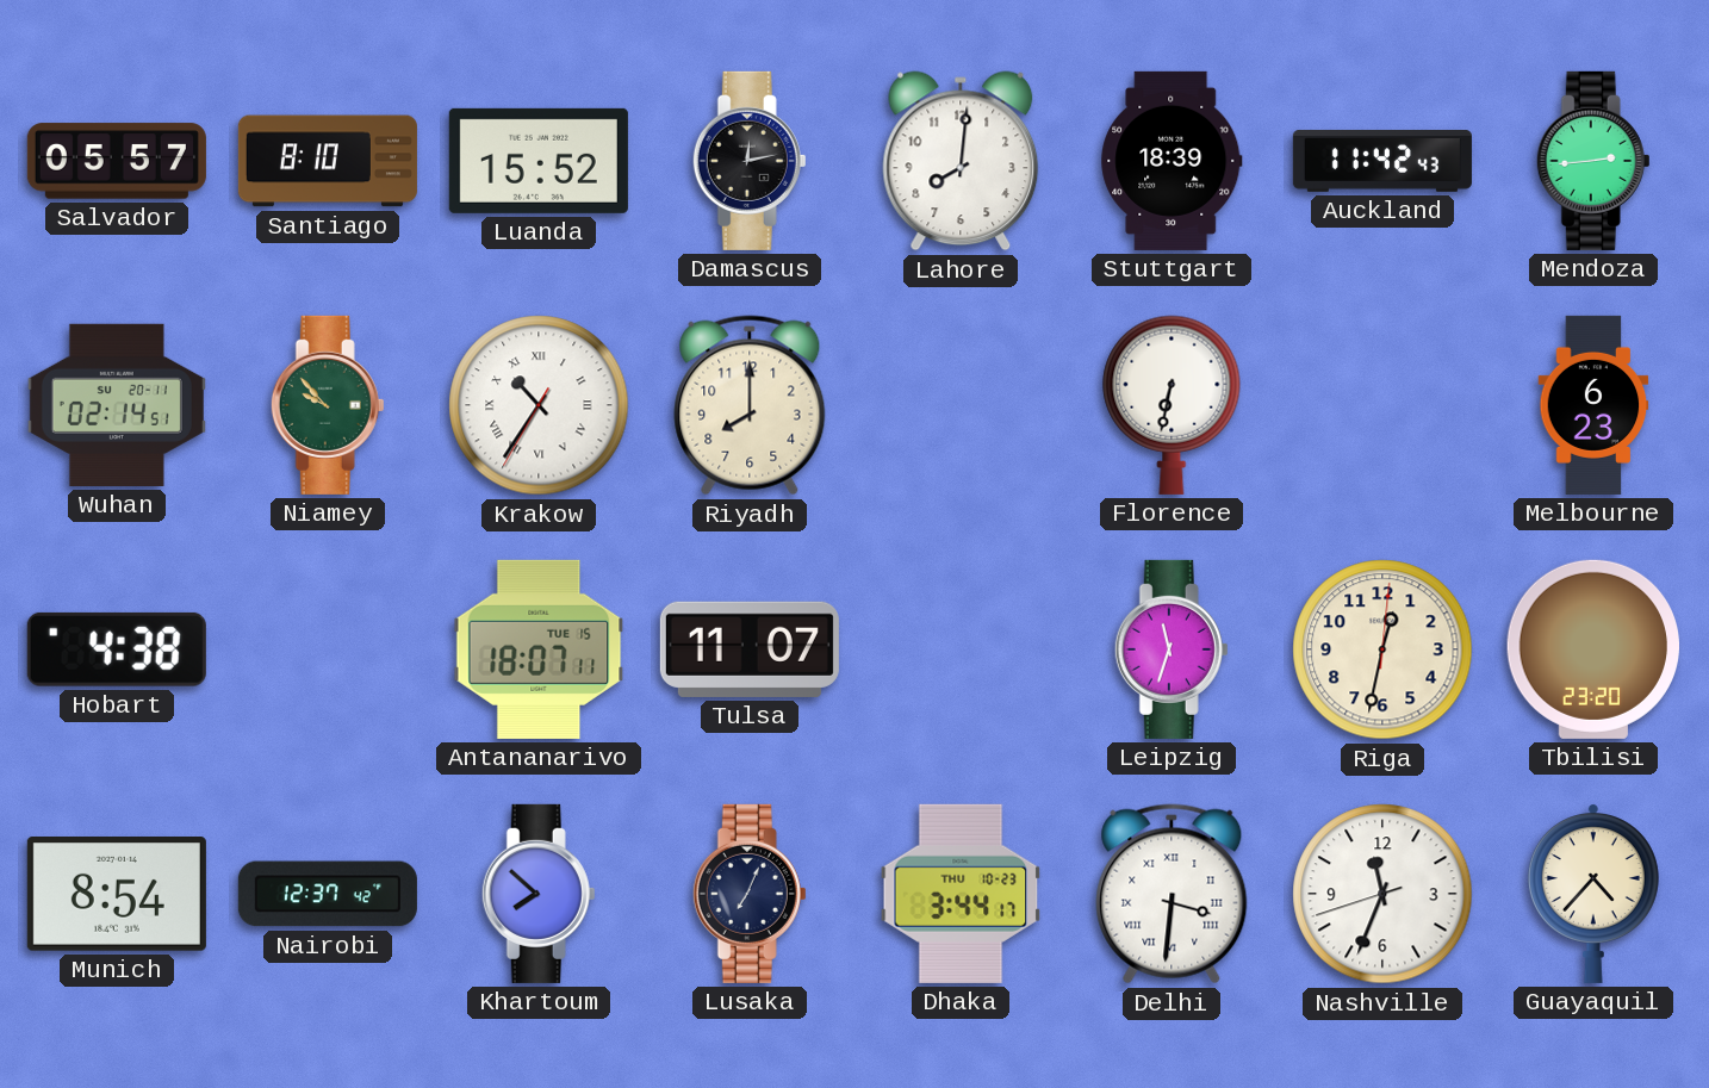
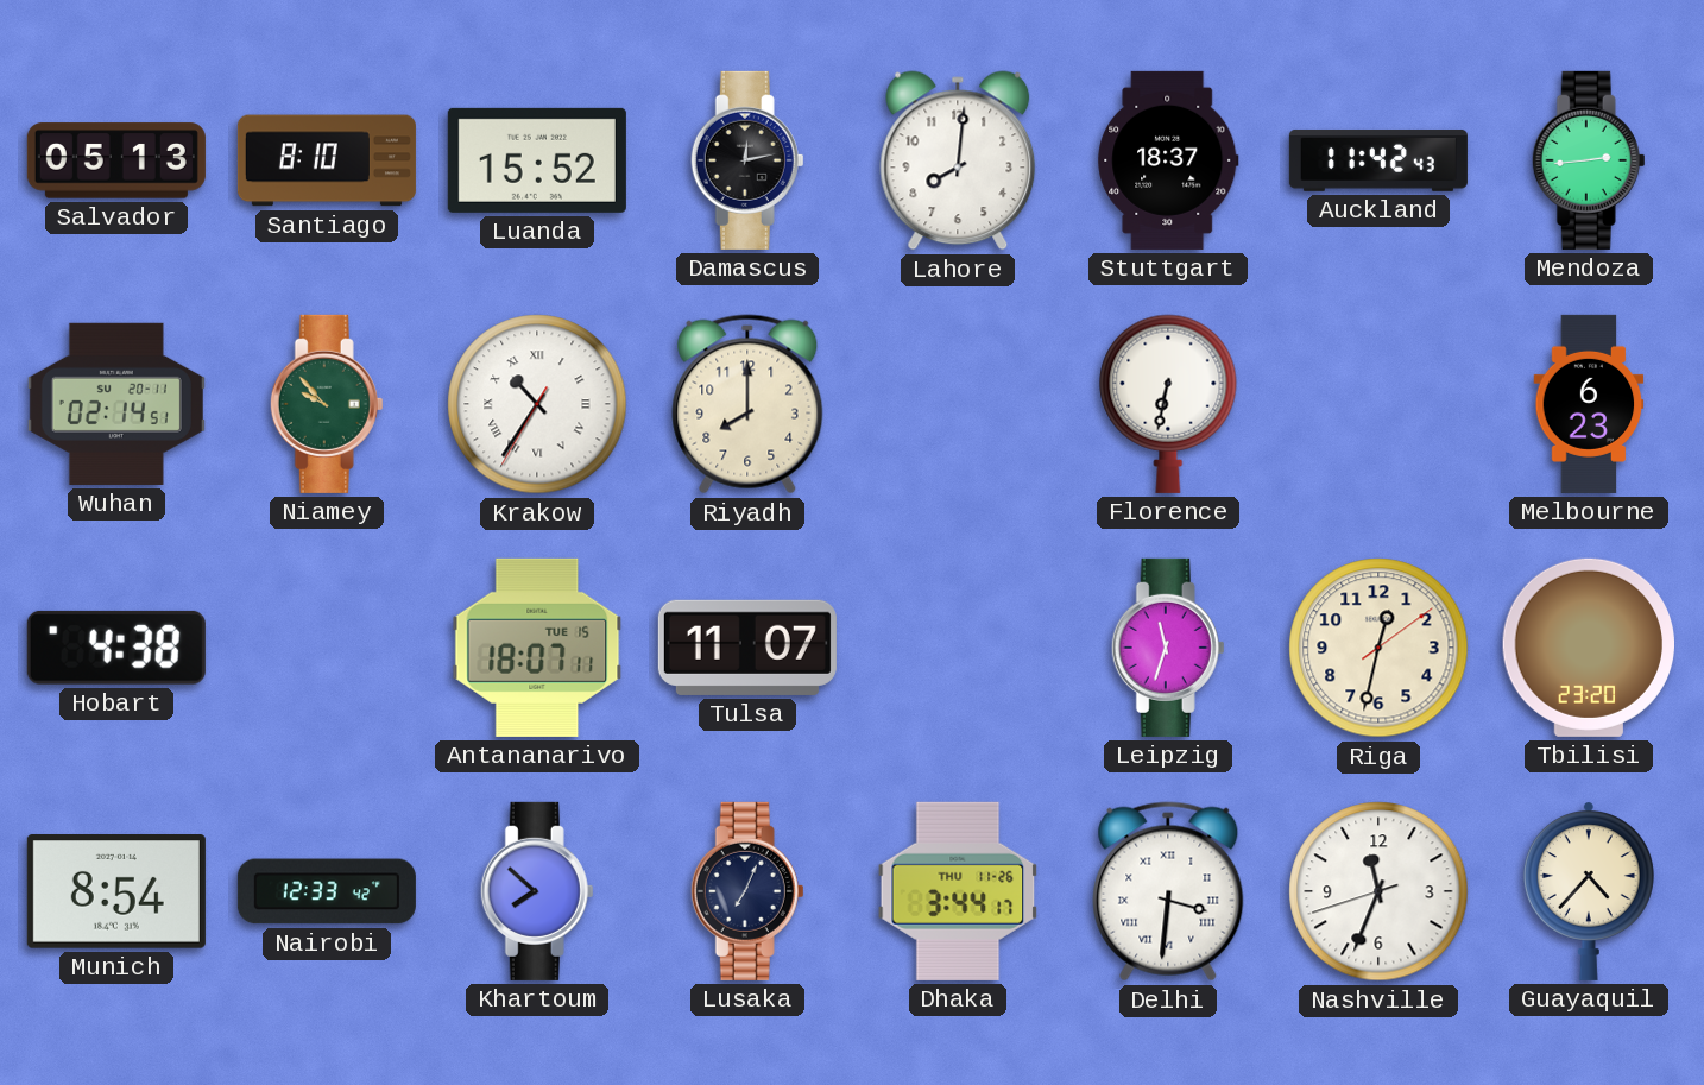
Salvador: 05:57 -> 05:13 (116, 160)
Stuttgart: 18:39 -> 18:37 (1168, 160)
Riga: 12:32:01 -> 12:32:09 (1378, 648)
Nairobi: 12:37 -> 12:33 (327, 891)
Dhaka date: THU 10-23 -> THU 11-26 (958, 891)
